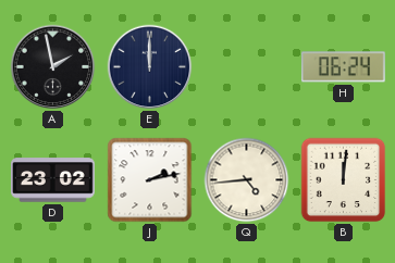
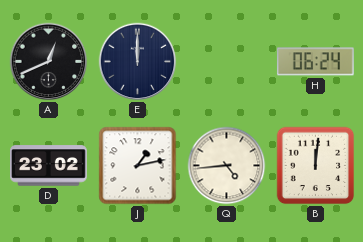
A: 1:58 -> 12:41 (49, 62)
J: 2:13 -> 1:13 (138, 166)
